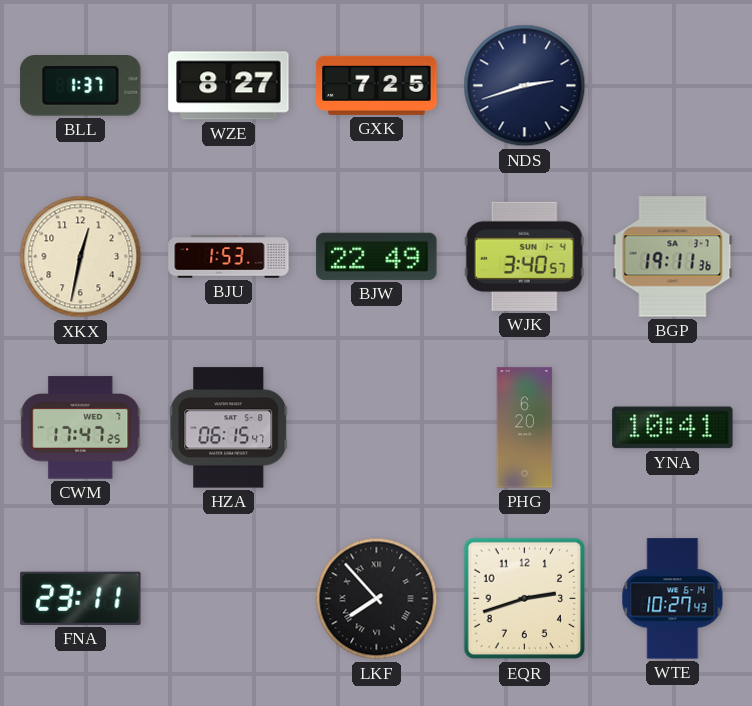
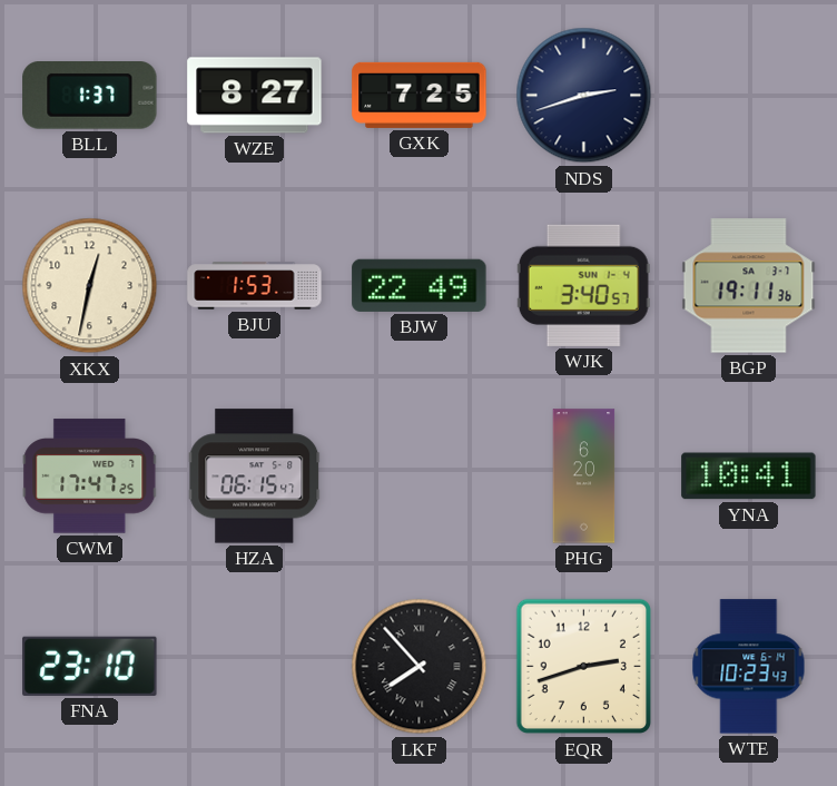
FNA: 23:11 -> 23:10 (90, 666)
WTE: 10:27 -> 10:23 (749, 667)
